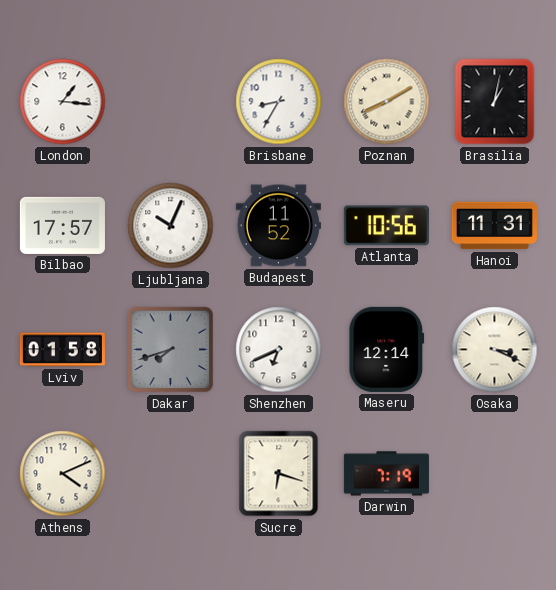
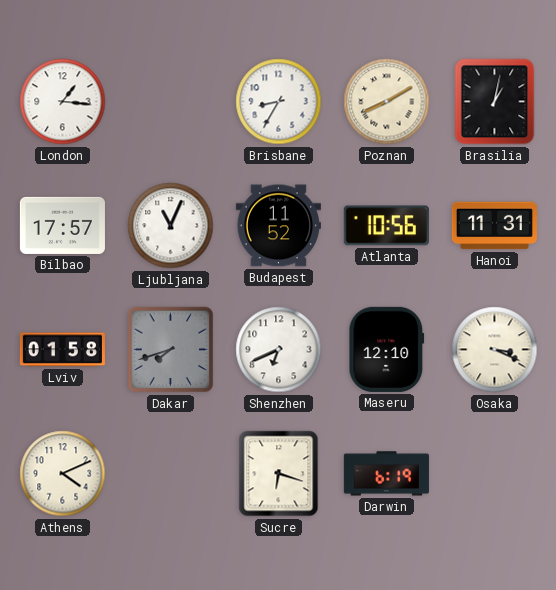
Ljubljana: 10:04 -> 11:04 (171, 226)
Maseru: 12:14 -> 12:10 (387, 349)
Darwin: 7:19 -> 6:19 (386, 474)
